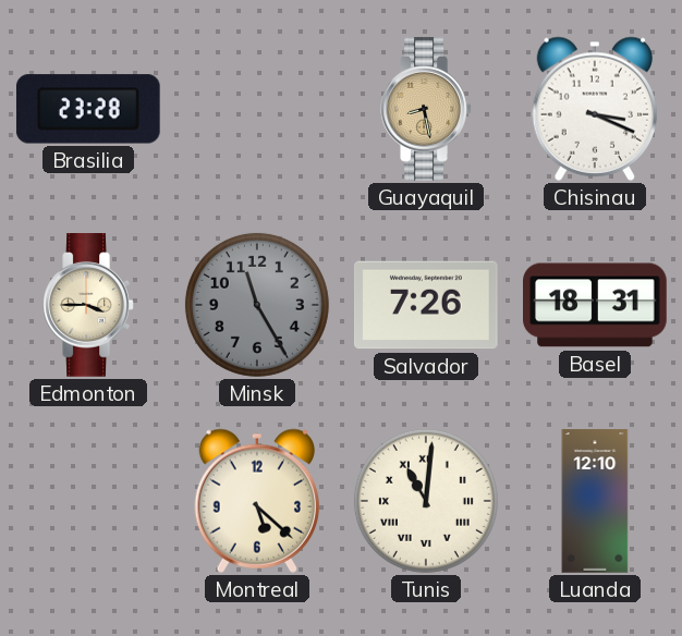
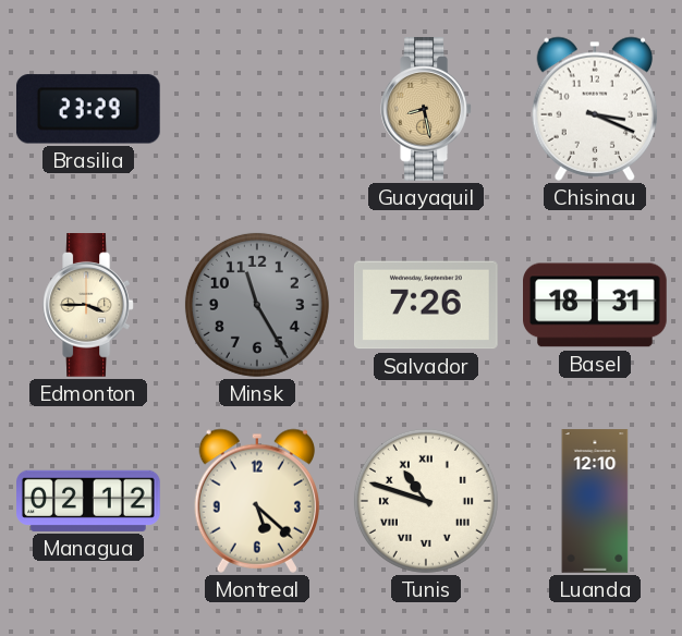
Brasilia: 23:28 -> 23:29 (88, 109)
Managua: none -> 02:12 (89, 501)
Tunis: 11:01 -> 10:48 (426, 501)
